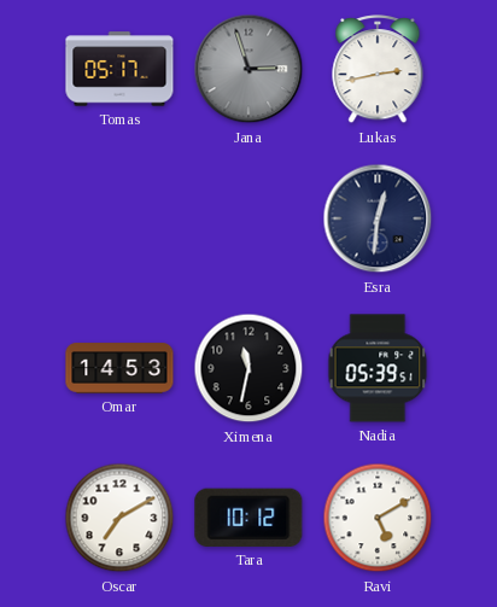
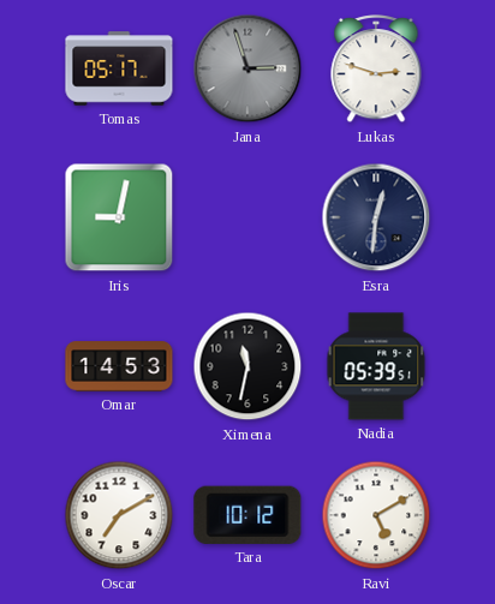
Lukas: 2:43 -> 2:48 (376, 70)
Iris: none -> 9:02 (119, 217)
